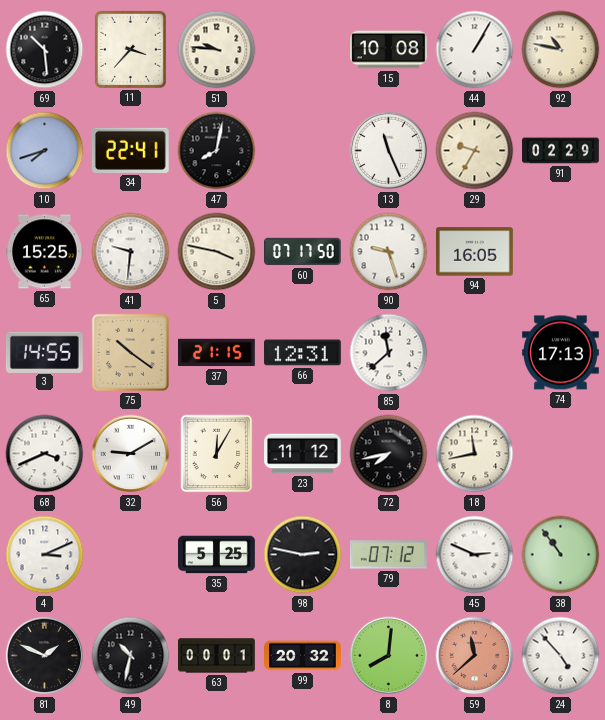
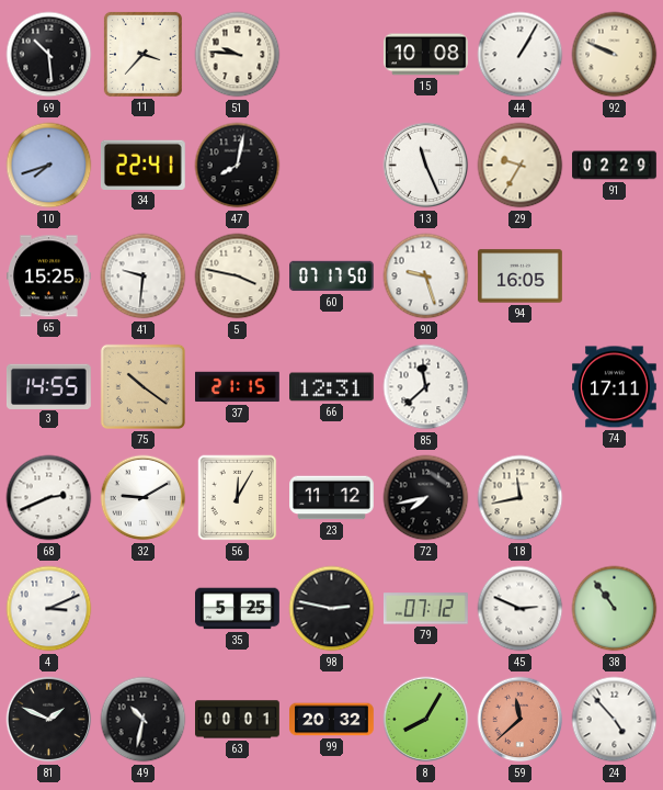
92: 10:47 -> 9:49 (615, 55)
74: 17:13 -> 17:11 (615, 387)
68: 3:41 -> 2:41 (49, 498)
8: 8:01 -> 8:05 (426, 720)
